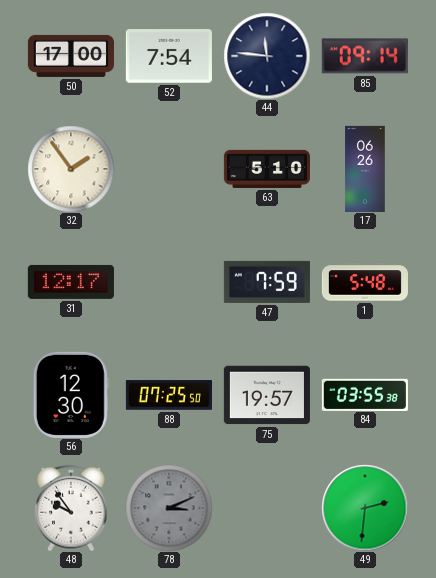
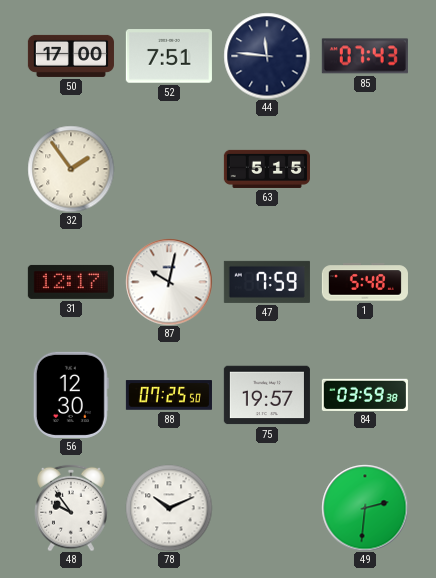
52: 7:54 -> 7:51 (169, 56)
85: 09:14 -> 07:43 (365, 56)
63: 5:10 -> 5:15 (267, 169)
17: 06:26 -> none (365, 169)
87: none -> 10:02 (169, 282)
84: 03:55 -> 03:59 (365, 394)
78: 3:11 -> 10:11 (169, 508)
78 dial: grey -> white (169, 508)
